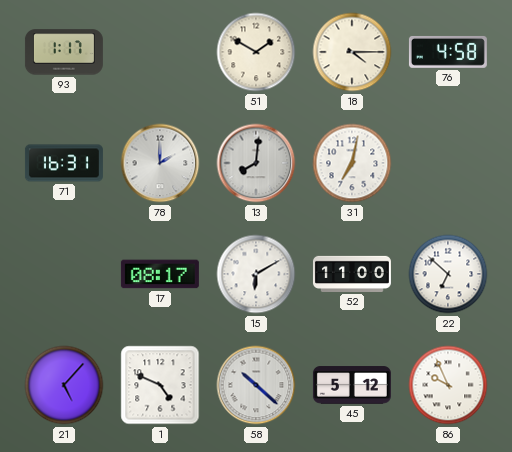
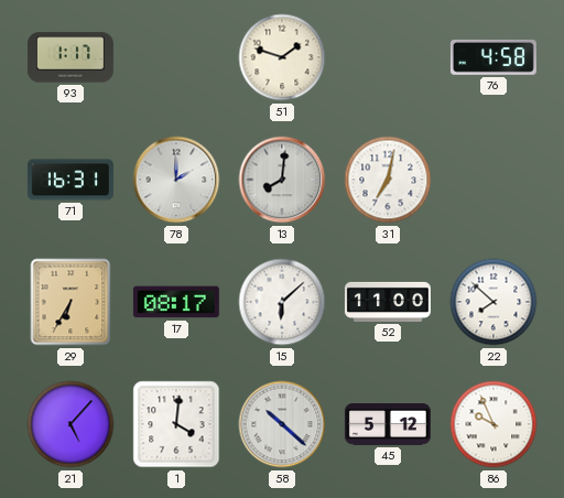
51: 1:50 -> 1:48 (282, 57)
18: 4:15 -> none (352, 52)
29: none -> 6:35 (70, 302)
15: 6:10 -> 6:08 (282, 302)
22: 6:52 -> 7:52 (493, 302)
1: 4:49 -> 4:01 (176, 424)
